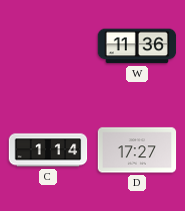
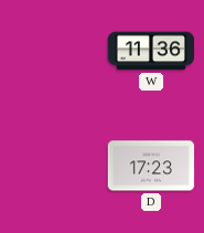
C: 1:14 -> none (48, 150)
D: 17:27 -> 17:23 (151, 166)
